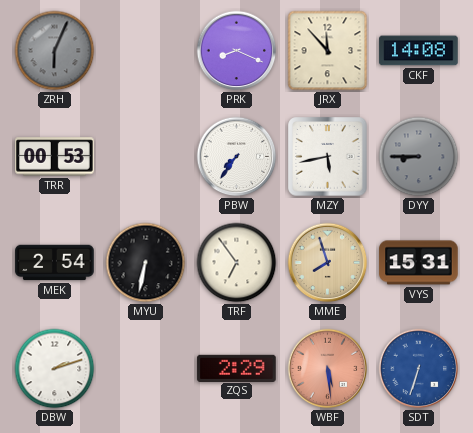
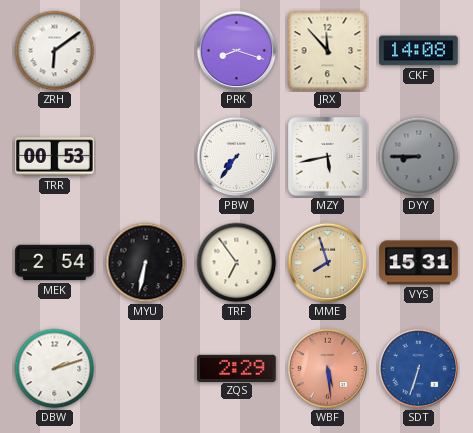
ZRH: 6:04 -> 6:09 (55, 51)
ZRH dial: grey -> white (55, 51)
PRK: 8:19 -> 8:18 (237, 51)
